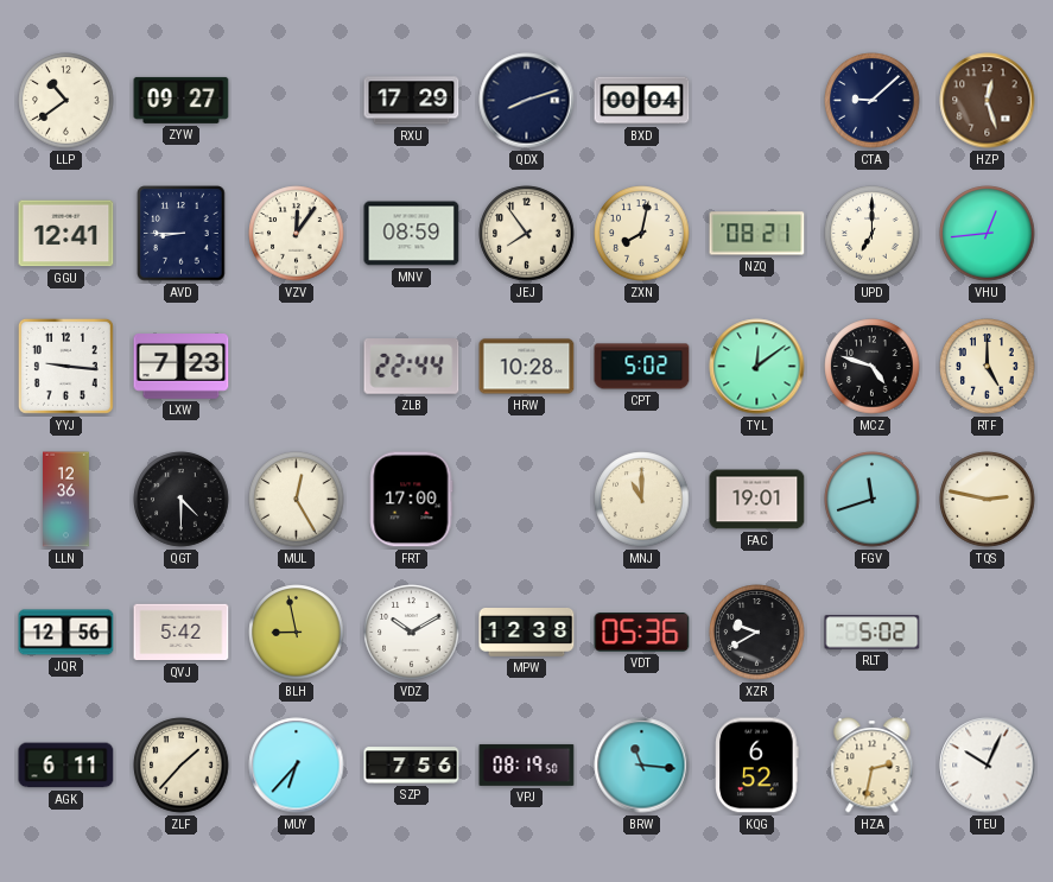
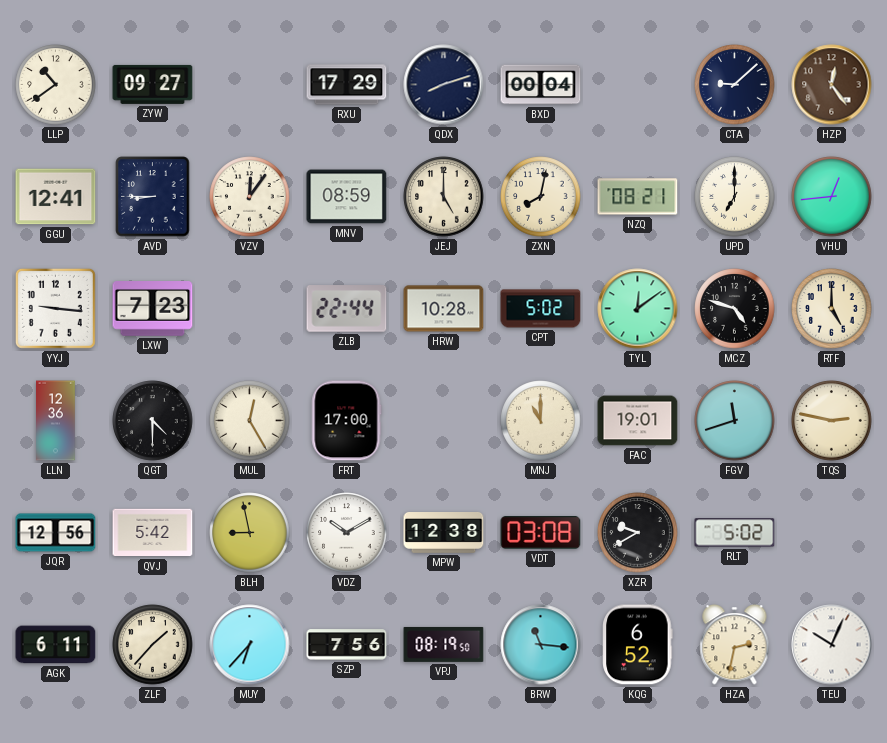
HZP: 12:27 -> 12:24 (832, 85)
JEJ: 7:54 -> 5:00 (444, 197)
VDT: 05:36 -> 03:08 (541, 533)
